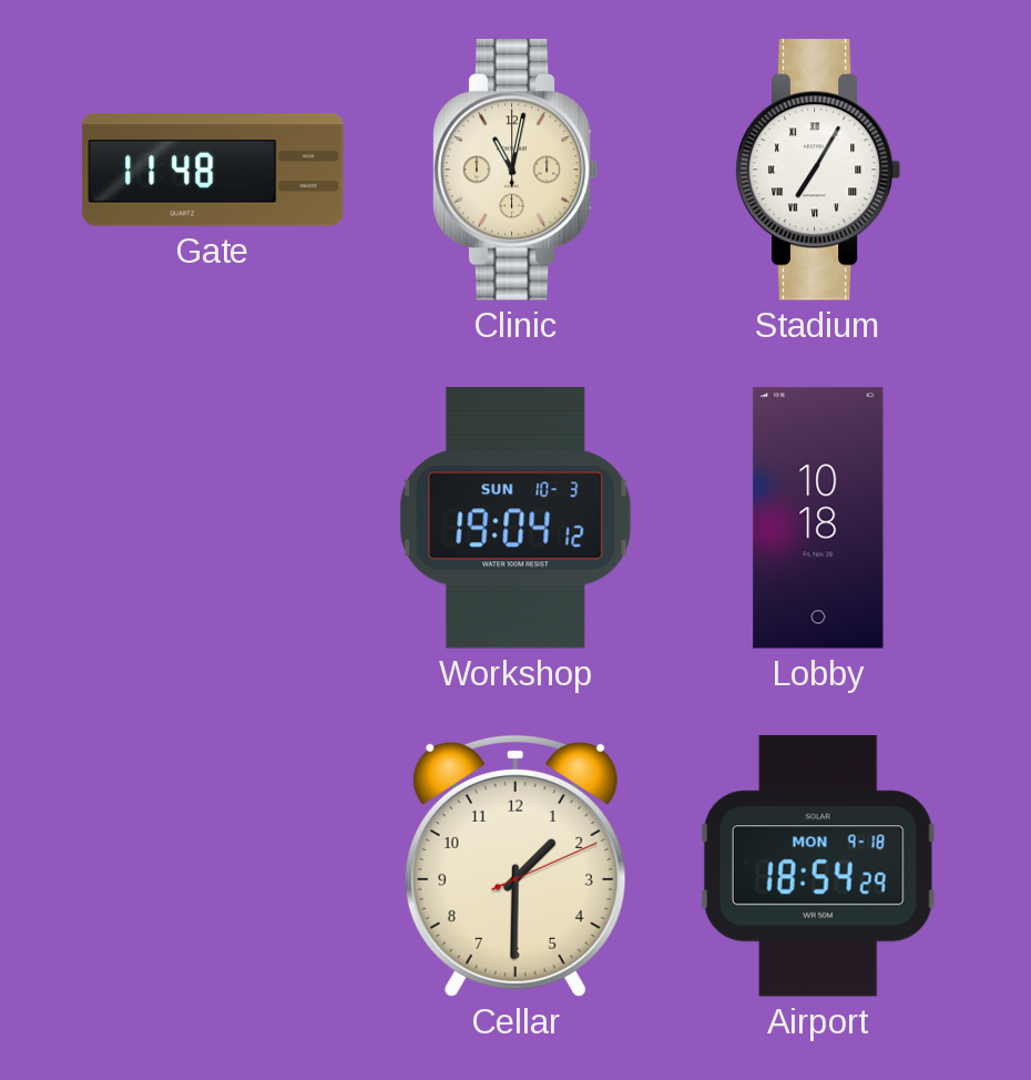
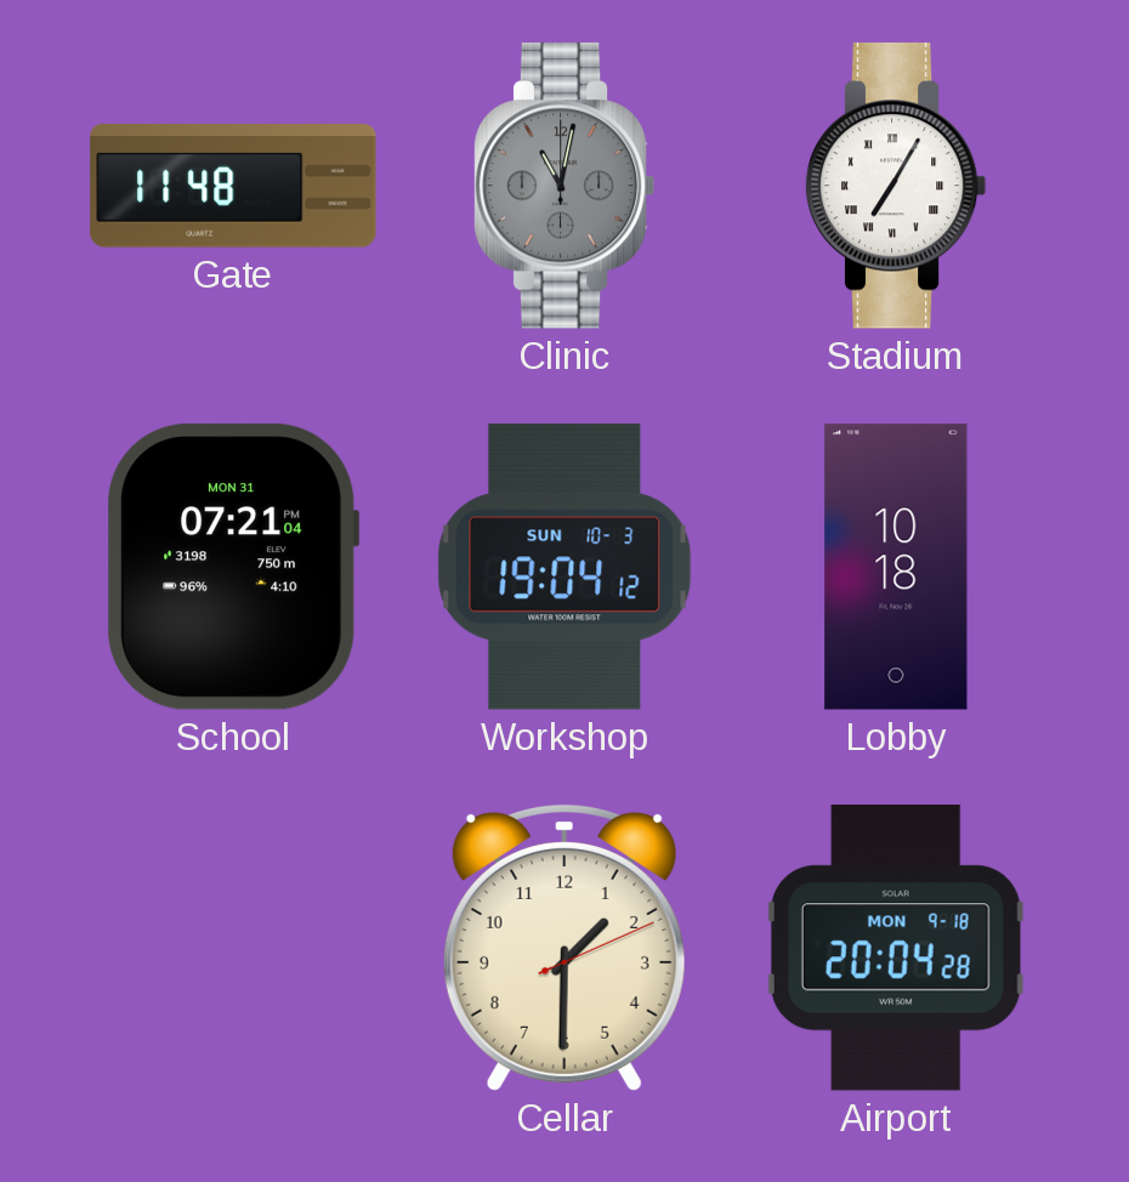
Clinic dial: cream -> grey (564, 186)
School: none -> 07:21 (234, 567)
Airport: 18:54 -> 20:04 (896, 948)
